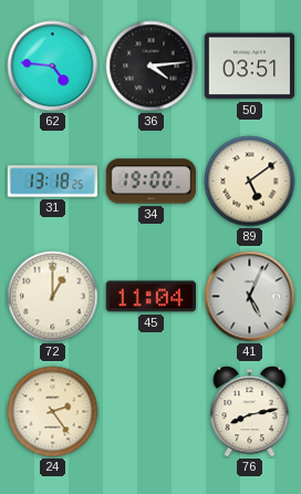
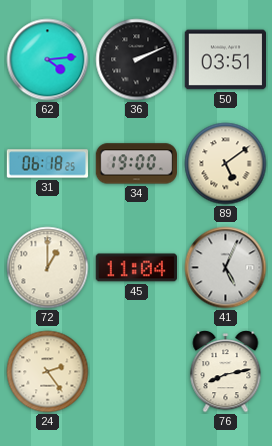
62: 4:46 -> 4:14 (48, 60)
36: 4:14 -> 2:11 (137, 60)
31: 13:18 -> 06:18 (47, 164)
